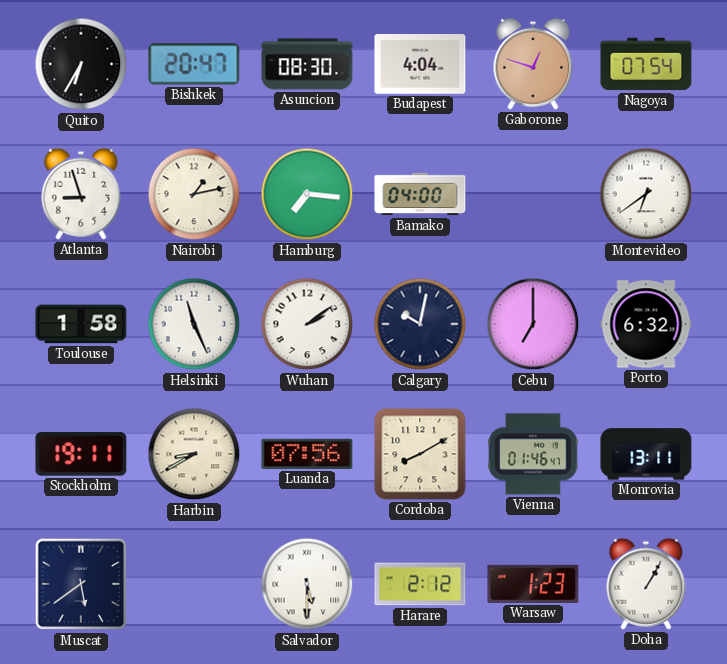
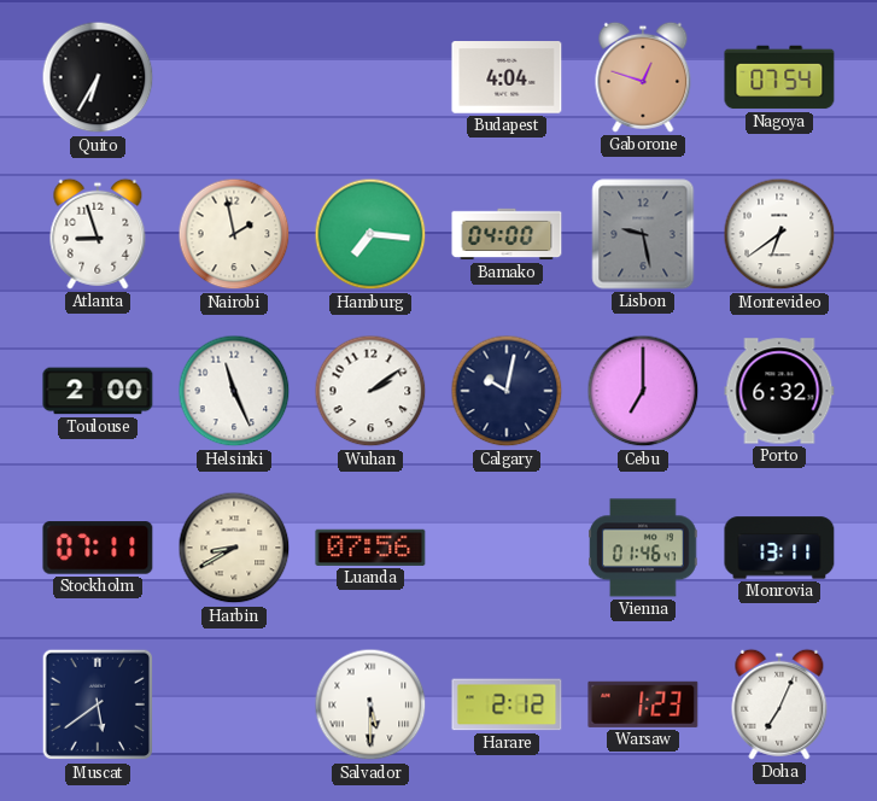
Bishkek: 20:47 -> none (194, 64)
Asuncion: 08:30 -> none (307, 64)
Nairobi: 1:13 -> 1:58 (234, 234)
Lisbon: none -> 9:28 (643, 234)
Toulouse: 1:58 -> 2:00 (98, 391)
Stockholm: 19:11 -> 07:11 (98, 548)
Cordoba: 8:10 -> none (420, 454)
Doha: 1:05 -> 7:04 (779, 704)
